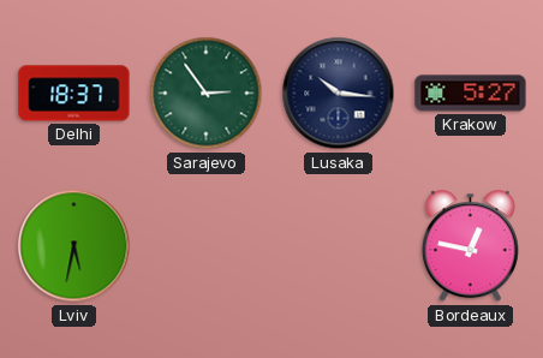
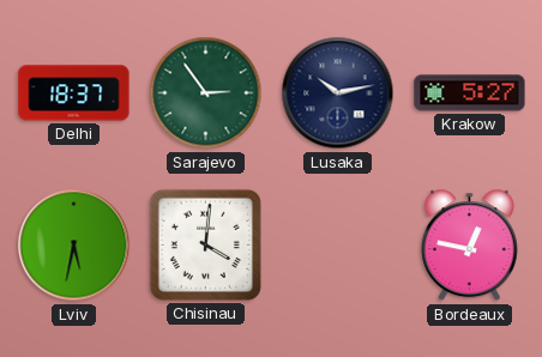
Lusaka: 10:16 -> 10:13 (338, 93)
Chisinau: none -> 4:01 (205, 244)
